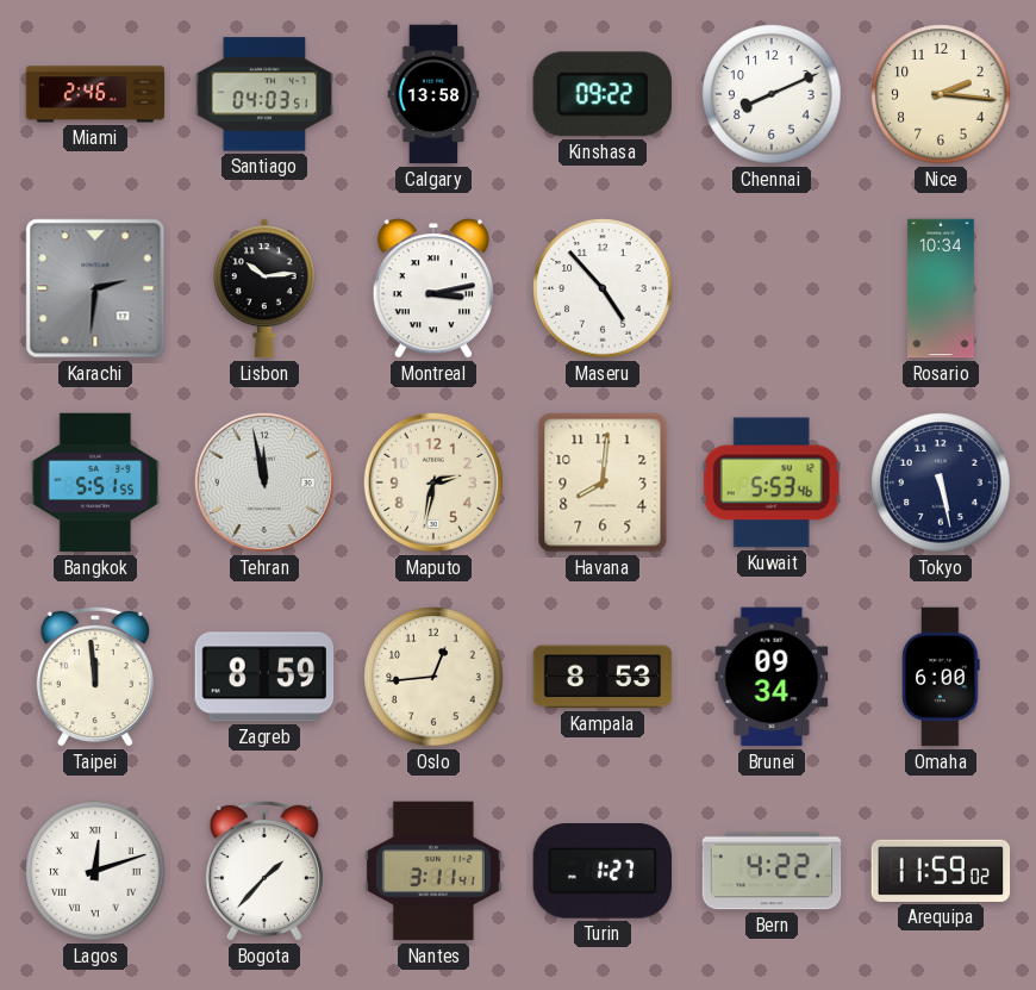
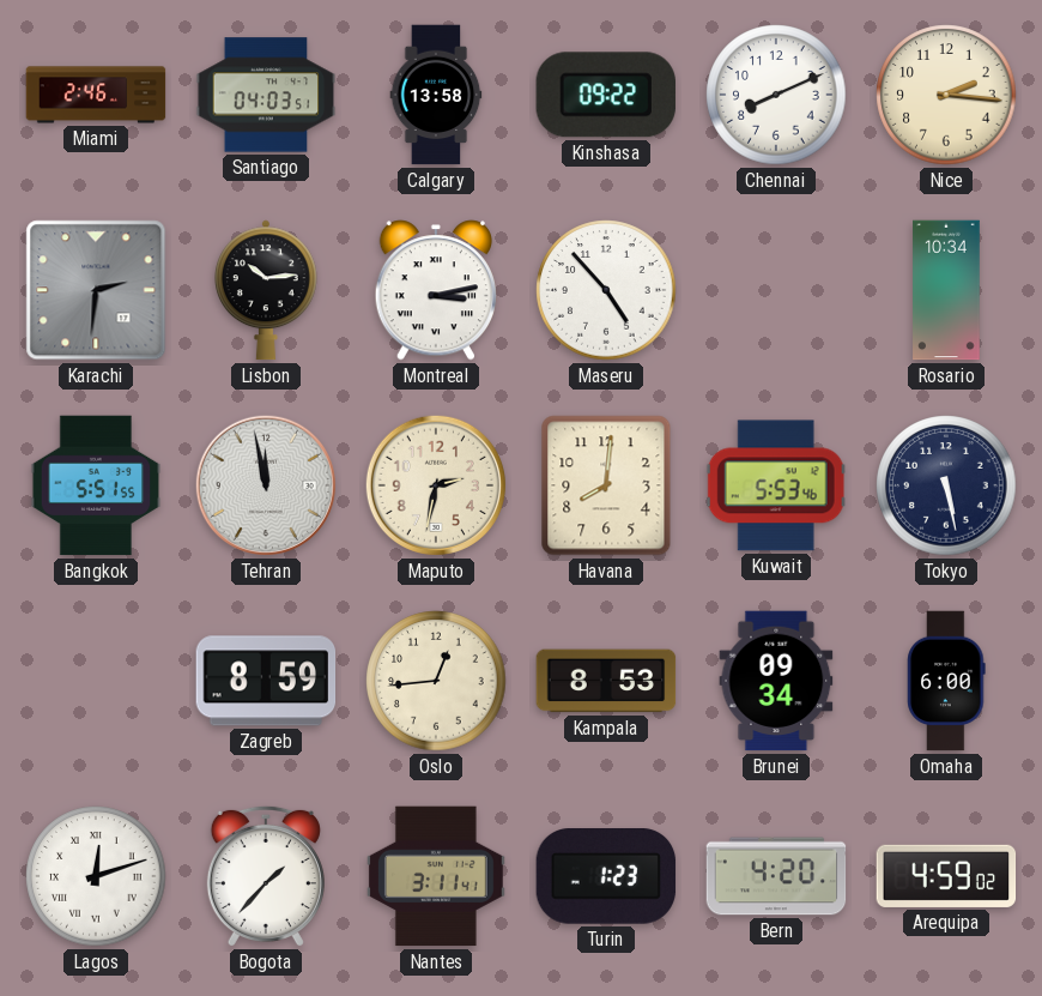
Taipei: 11:59 -> none (95, 677)
Turin: 1:27 -> 1:23 (606, 877)
Bern: 4:22 -> 4:20 (776, 876)
Arequipa: 11:59 -> 4:59 (946, 876)
